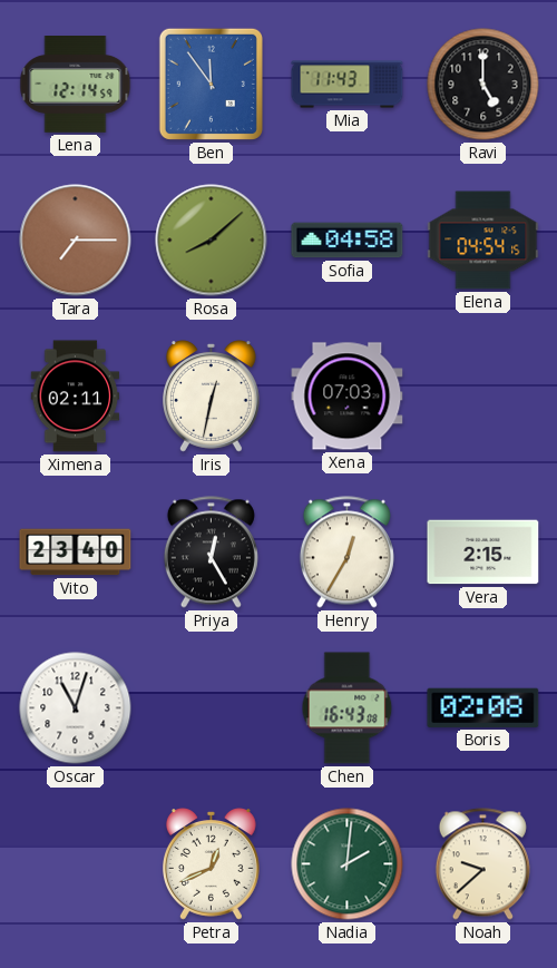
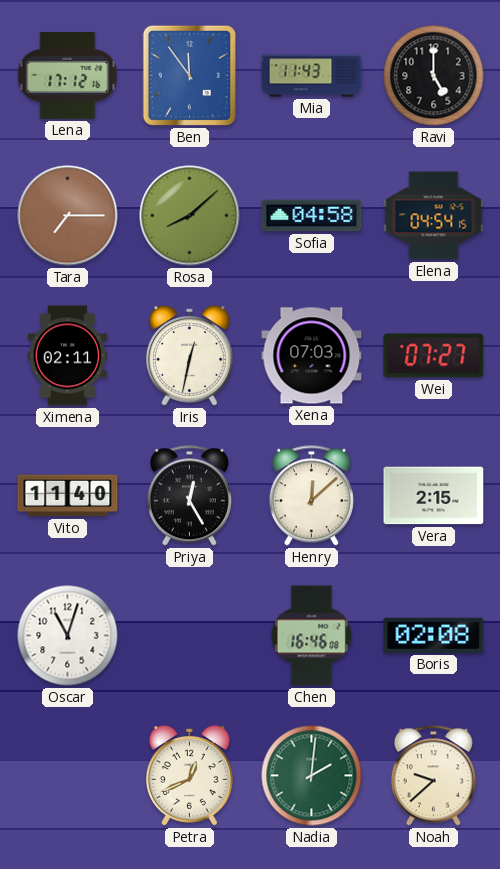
Lena: 12:14 -> 17:12 (68, 76)
Wei: none -> 07:27 (434, 356)
Vito: 23:40 -> 11:40 (68, 496)
Henry: 12:35 -> 12:08 (311, 496)
Chen: 16:43 -> 16:46 (312, 636)
